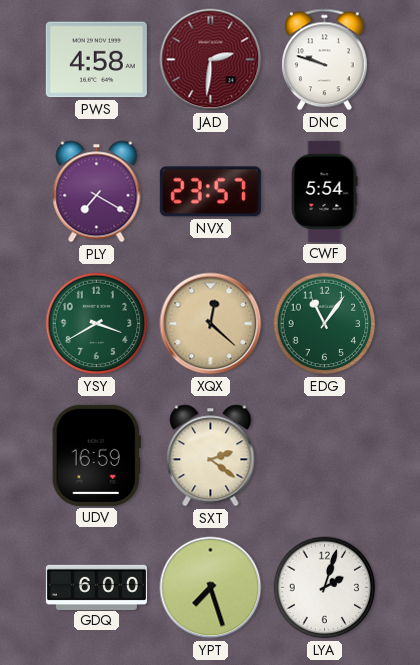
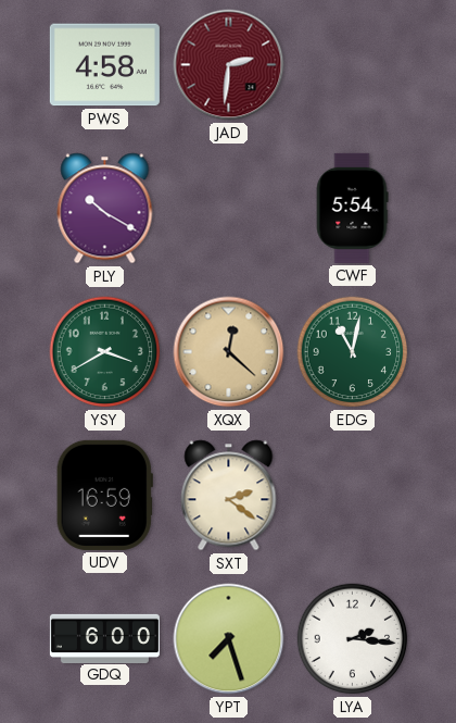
DNC: 9:48 -> none (324, 60)
PLY: 7:20 -> 10:20 (105, 209)
NVX: 23:57 -> none (210, 192)
EDG: 11:06 -> 11:02 (353, 352)
LYA: 2:03 -> 2:16 (353, 639)
